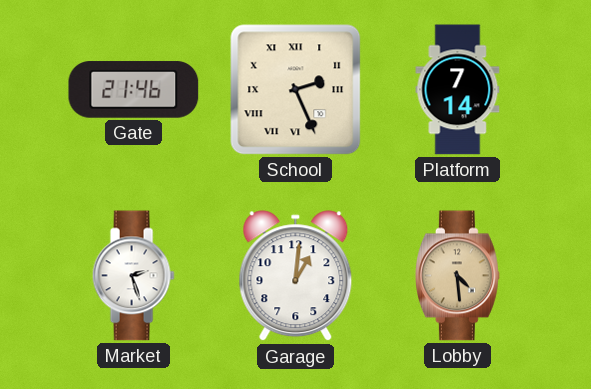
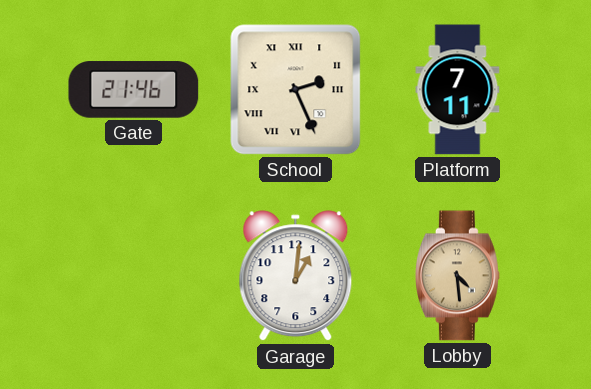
Platform: 7:14 -> 7:11 (458, 90)
Market: 2:27 -> none (133, 276)
